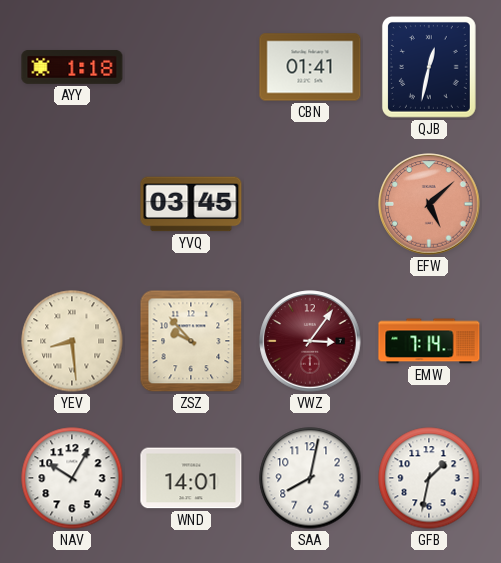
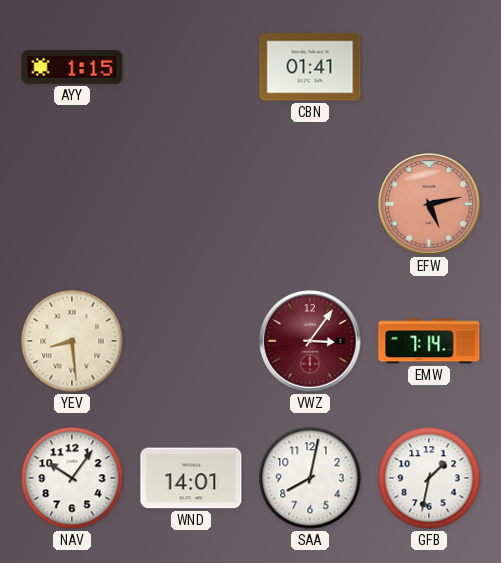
AYY: 1:18 -> 1:15 (72, 67)
QJB: 12:32 -> none (429, 67)
YVQ: 03:45 -> none (191, 204)
EFW: 5:08 -> 5:13 (429, 204)
ZSZ: 9:53 -> none (191, 341)
NAV: 10:05 -> 10:06 (72, 478)
